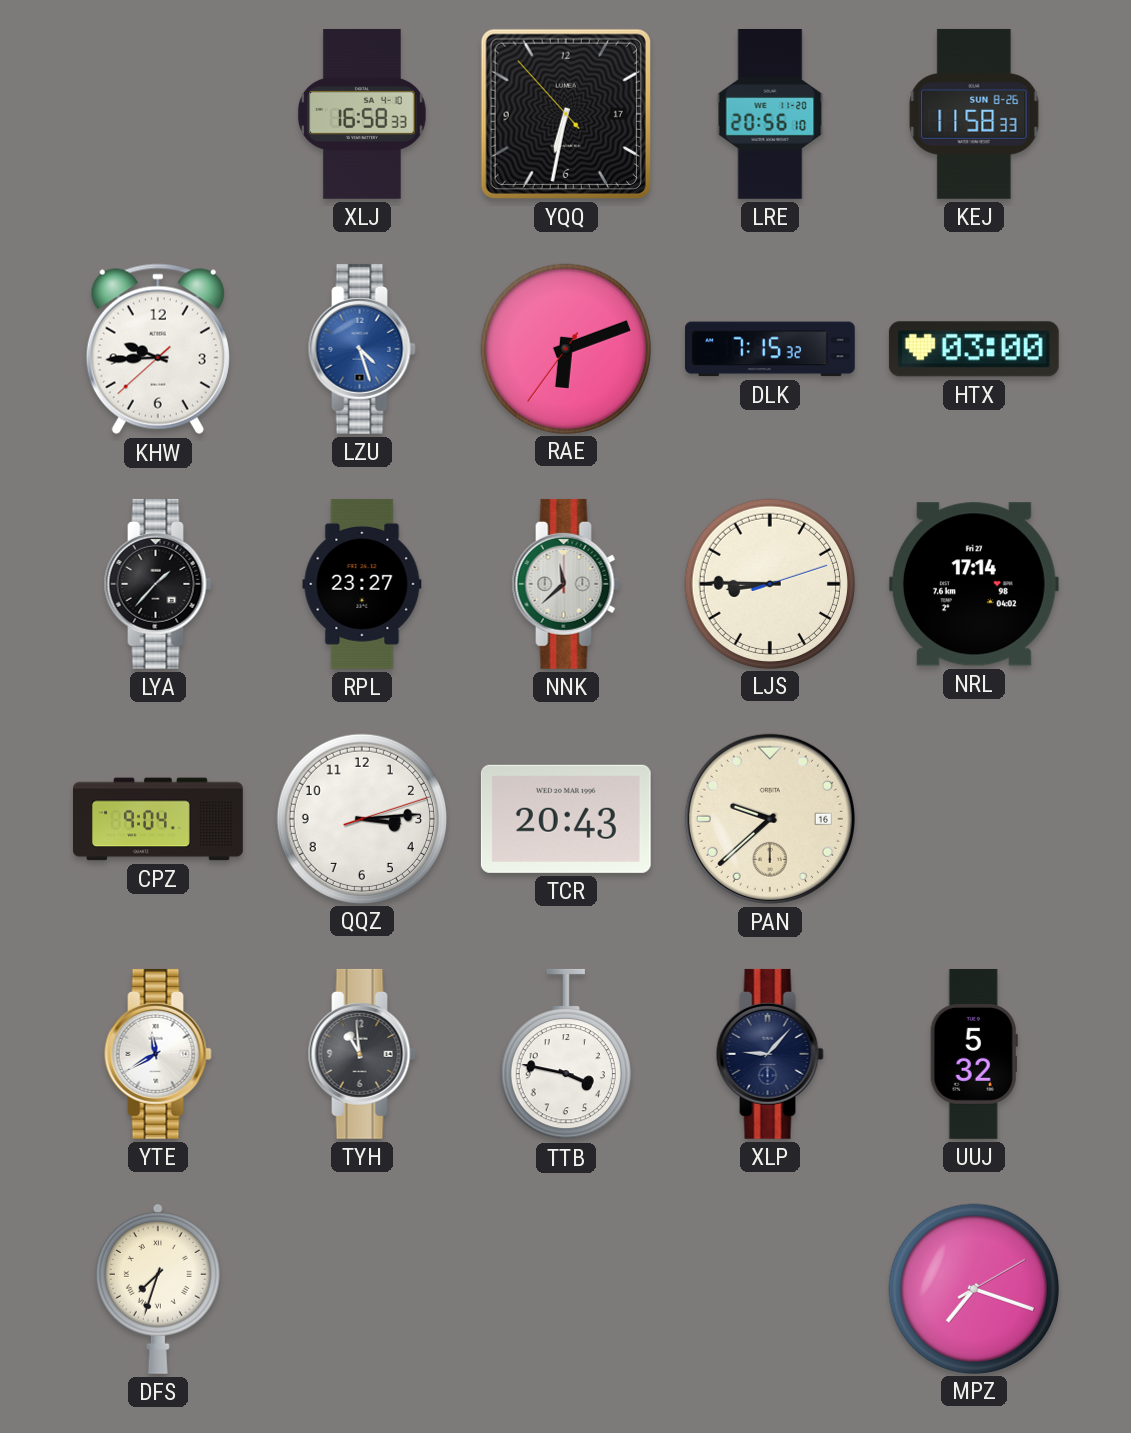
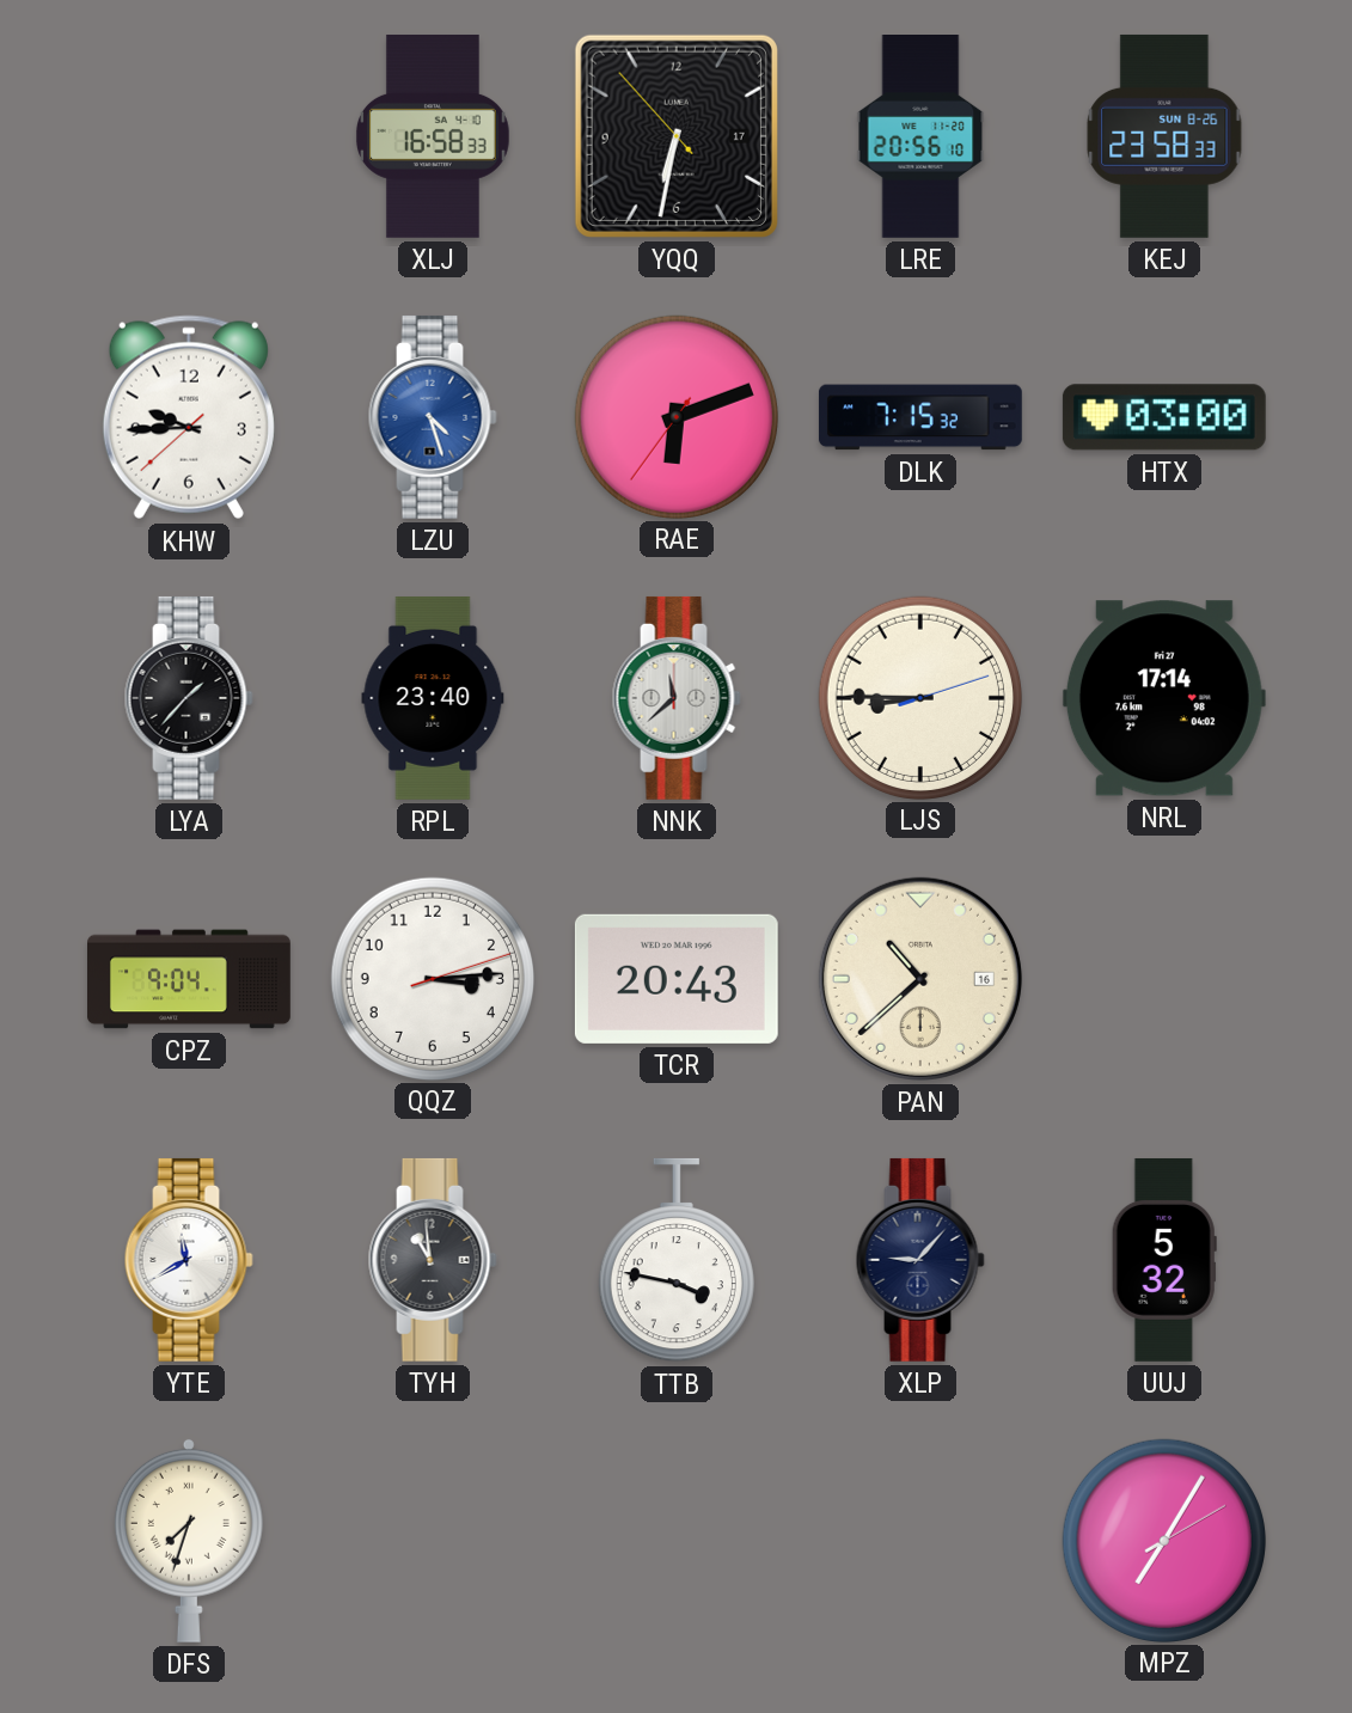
KEJ: 11:58 -> 23:58 (1164, 136)
RPL: 23:27 -> 23:40 (433, 698)
PAN: 9:38 -> 10:38 (920, 979)
MPZ: 7:18 -> 7:05 (1163, 1540)
